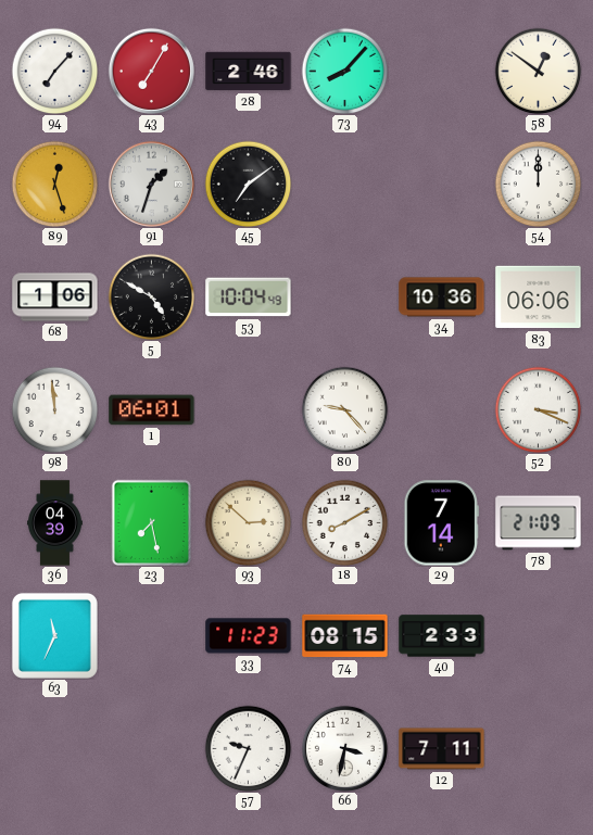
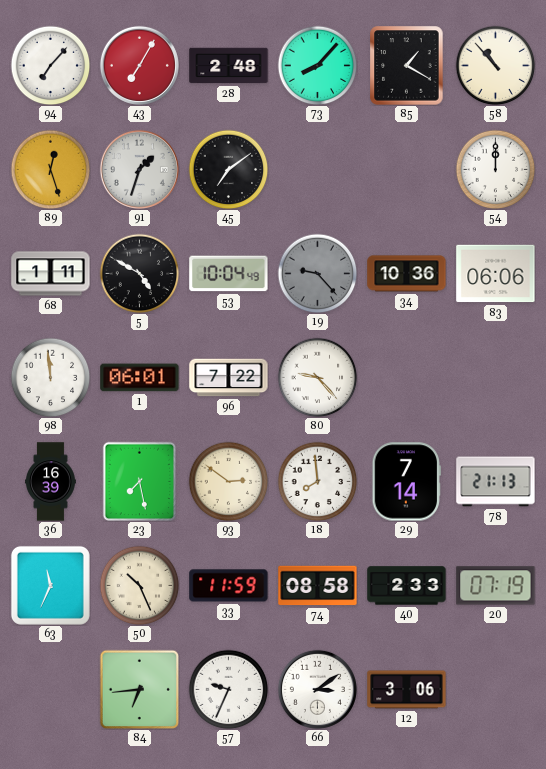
28: 2:46 -> 2:48 (229, 66)
85: none -> 1:20 (407, 66)
58: 12:51 -> 10:53 (495, 65)
68: 1:06 -> 1:11 (51, 274)
19: none -> 9:23 (317, 273)
96: none -> 7:22 (229, 378)
52: 3:19 -> none (538, 409)
36: 04:39 -> 16:39 (51, 482)
93: 2:52 -> 2:51 (228, 481)
18: 8:10 -> 7:59 (317, 481)
78: 21:09 -> 21:13 (496, 482)
50: none -> 10:26 (139, 585)
33: 11:23 -> 11:59 (229, 586)
74: 08:15 -> 08:58 (318, 586)
20: none -> 07:19 (496, 586)
84: none -> 6:44 (139, 689)
66: 3:32 -> 3:09 (317, 689)
12: 7:11 -> 3:06 (407, 690)
